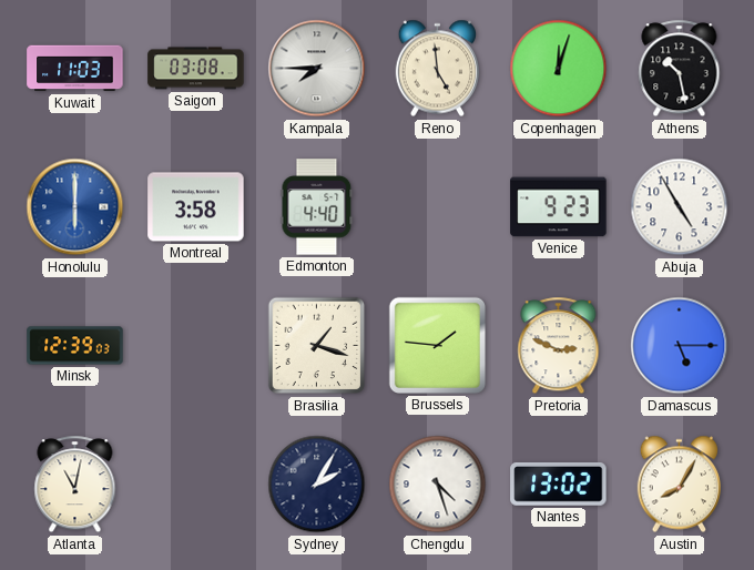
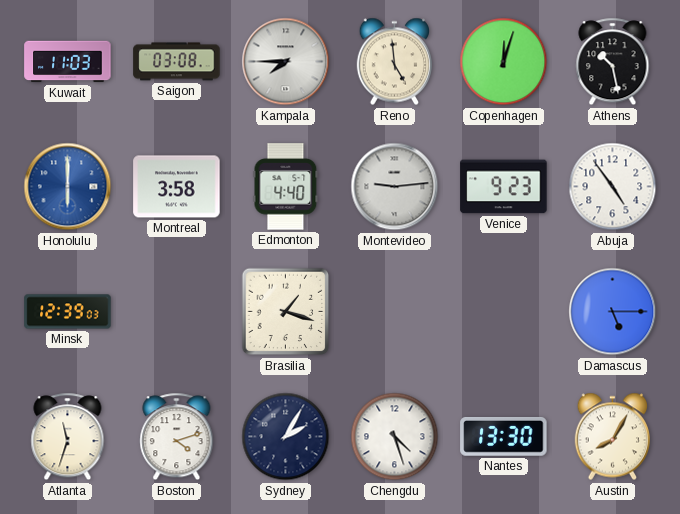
Montevideo: none -> 9:14 (395, 187)
Abuja: 4:55 -> 4:54 (613, 187)
Brussels: 1:46 -> none (437, 345)
Pretoria: 2:49 -> none (559, 346)
Atlanta: 11:02 -> 11:33 (68, 437)
Boston: none -> 4:12 (177, 437)
Nantes: 13:02 -> 13:30 (504, 436)
